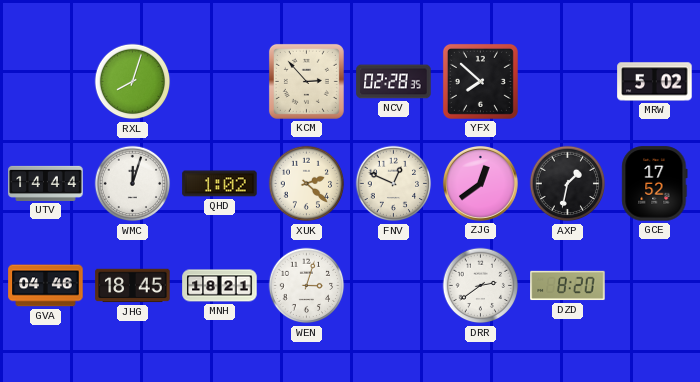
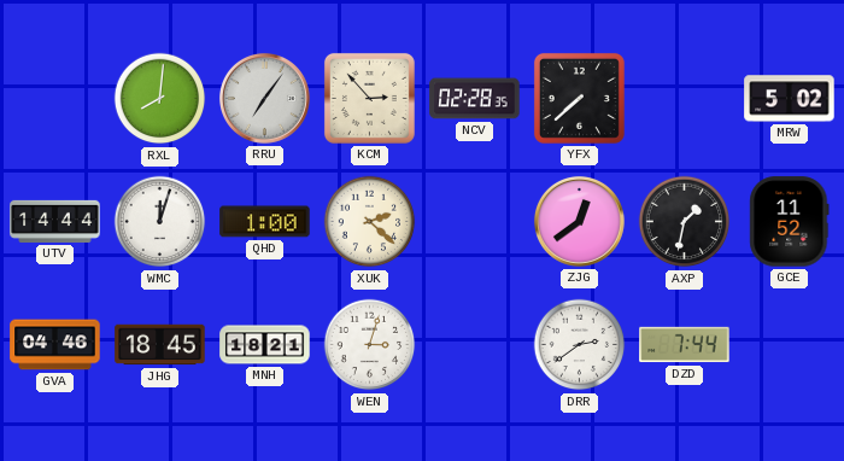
RXL: 8:03 -> 8:01 (160, 99)
RRU: none -> 7:06 (264, 98)
YFX: 7:52 -> 7:38 (579, 98)
QHD: 1:02 -> 1:00 (265, 222)
FNV: 12:49 -> none (394, 184)
GCE: 17:52 -> 11:52 (790, 222)
DZD: 8:20 -> 7:44 (685, 345)
